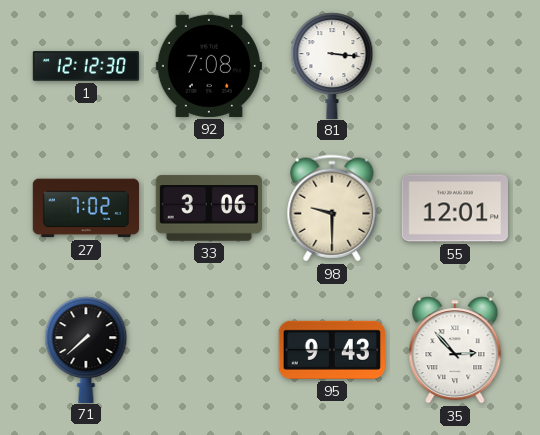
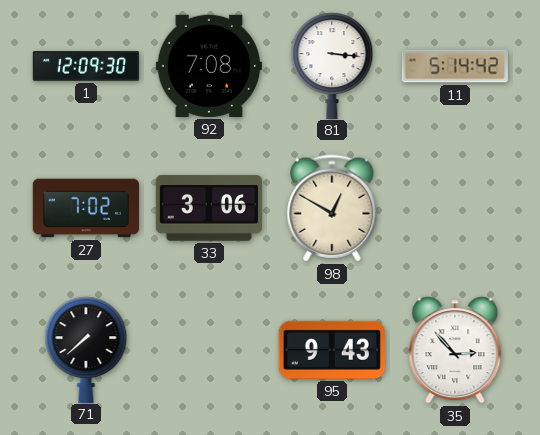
1: 12:12 -> 12:09 (86, 66)
11: none -> 5:14 (455, 66)
98: 9:30 -> 12:50 (332, 208)
55: 12:01 -> none (455, 208)
